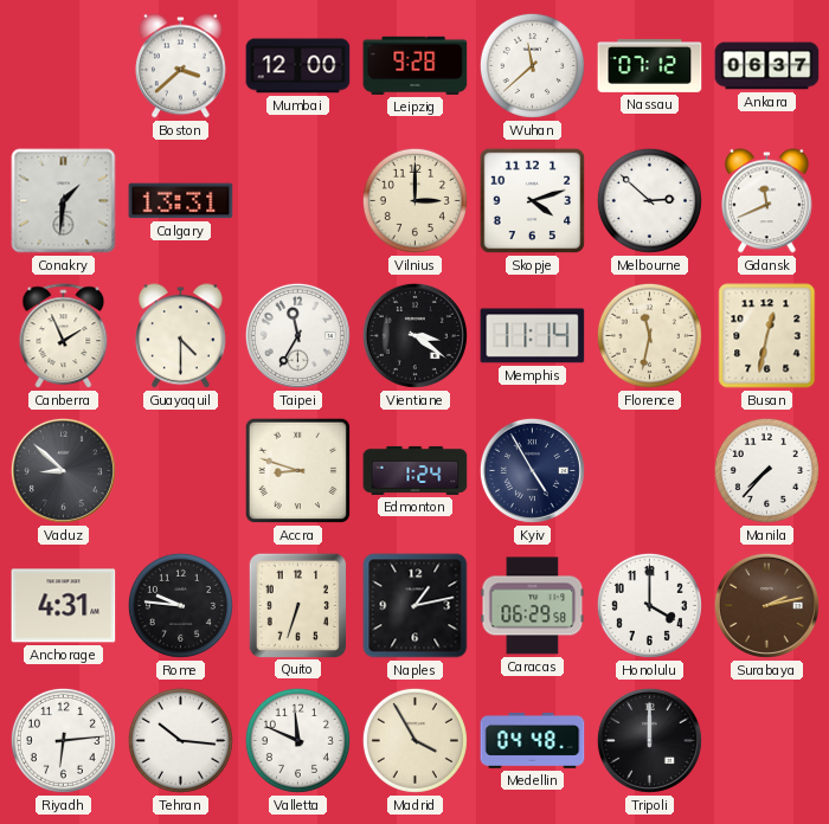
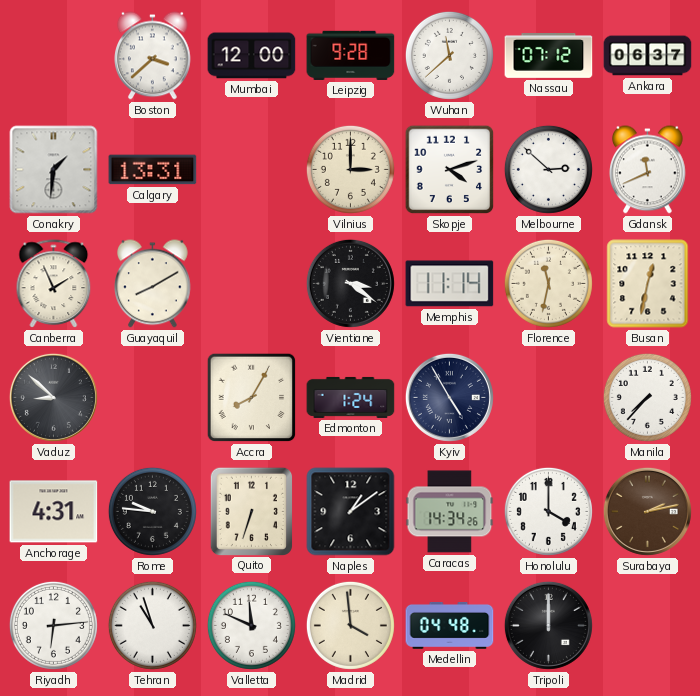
Guayaquil: 4:30 -> 8:10 (153, 284)
Taipei: 11:35 -> none (297, 335)
Accra: 8:48 -> 8:05 (252, 398)
Naples: 1:13 -> 1:09 (351, 512)
Caracas: 06:29 -> 14:34 (450, 512)
Tehran: 10:16 -> 10:57 (152, 625)
Madrid: 3:55 -> 3:59 (350, 625)
